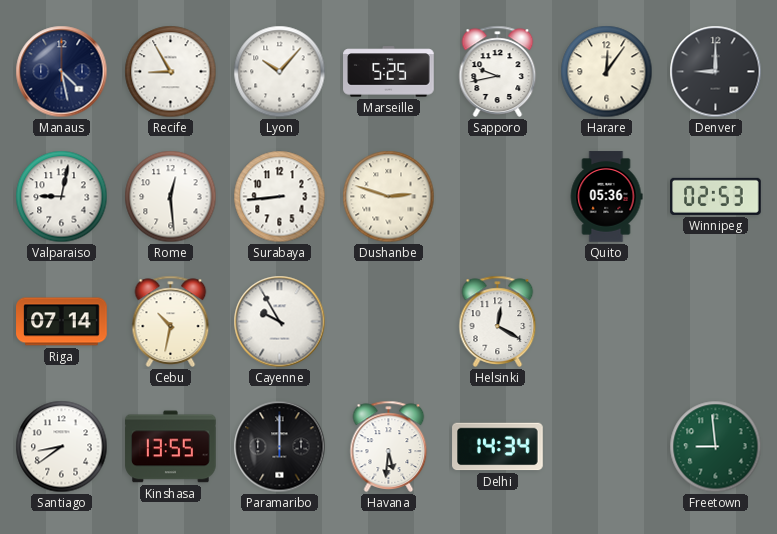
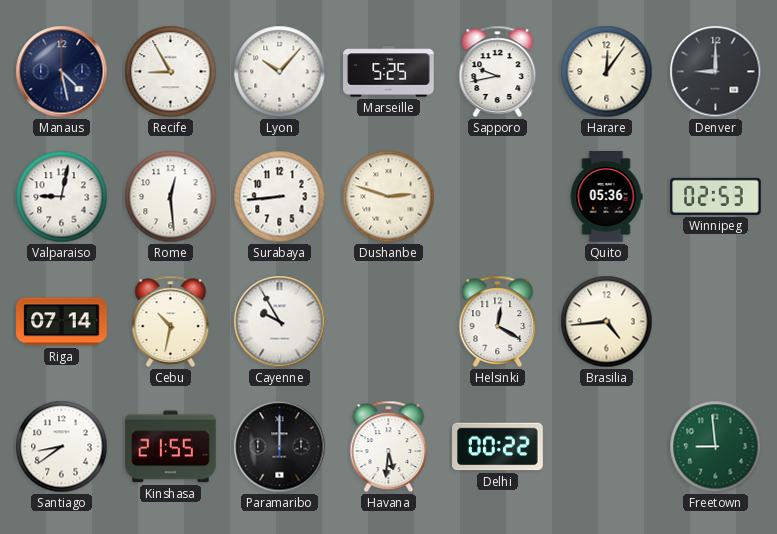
Brasilia: none -> 4:44 (607, 322)
Kinshasa: 13:55 -> 21:55 (171, 447)
Delhi: 14:34 -> 00:22 (498, 447)
